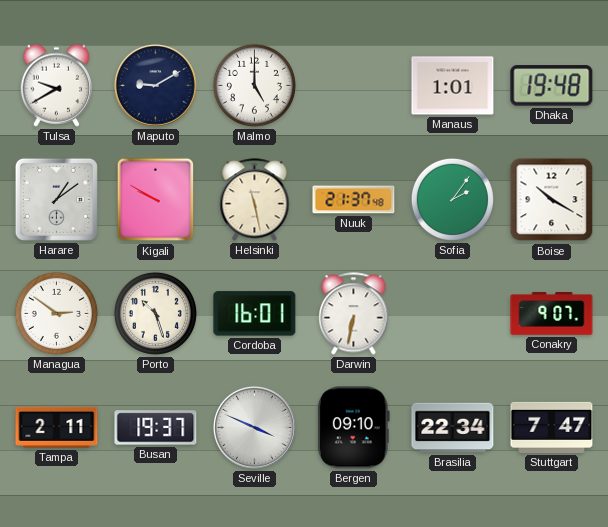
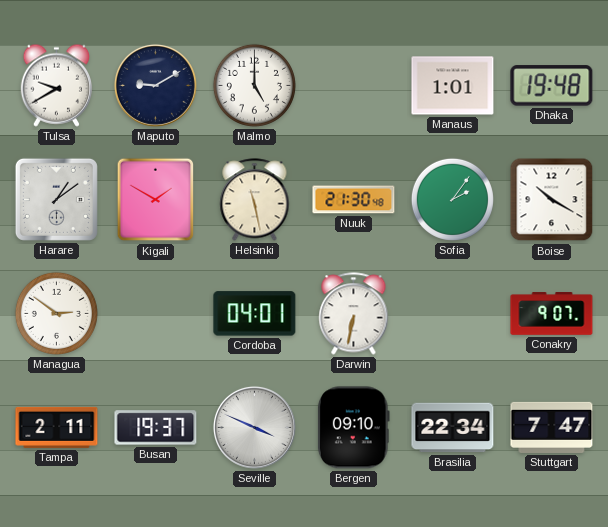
Kigali: 9:50 -> 1:50 (156, 200)
Nuuk: 21:37 -> 21:30 (354, 200)
Porto: 10:27 -> none (155, 313)
Cordoba: 16:01 -> 04:01 (255, 314)
